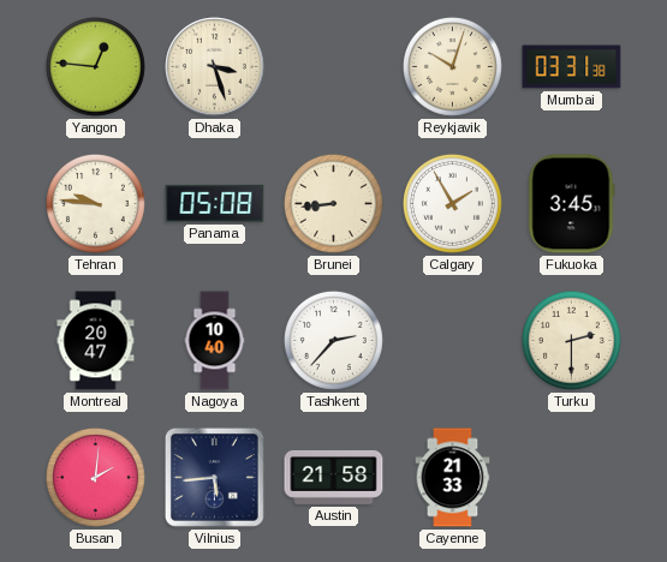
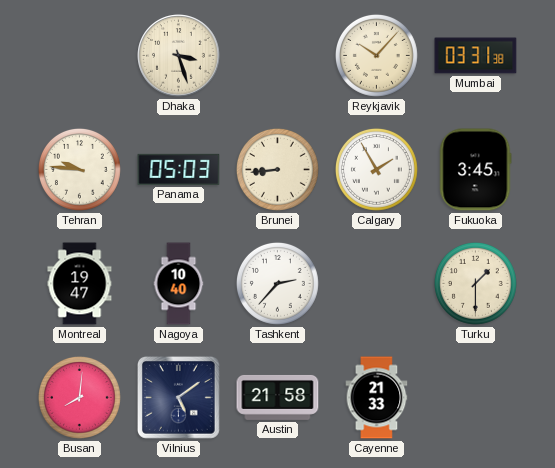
Yangon: 12:46 -> none (95, 66)
Reykjavik: 10:03 -> 10:07 (376, 55)
Panama: 05:08 -> 05:03 (179, 169)
Montreal: 20:47 -> 19:47 (80, 284)
Turku: 2:30 -> 1:30 (475, 283)
Busan: 2:01 -> 8:01 (79, 397)
Vilnius: 5:44 -> 5:09 (178, 397)
